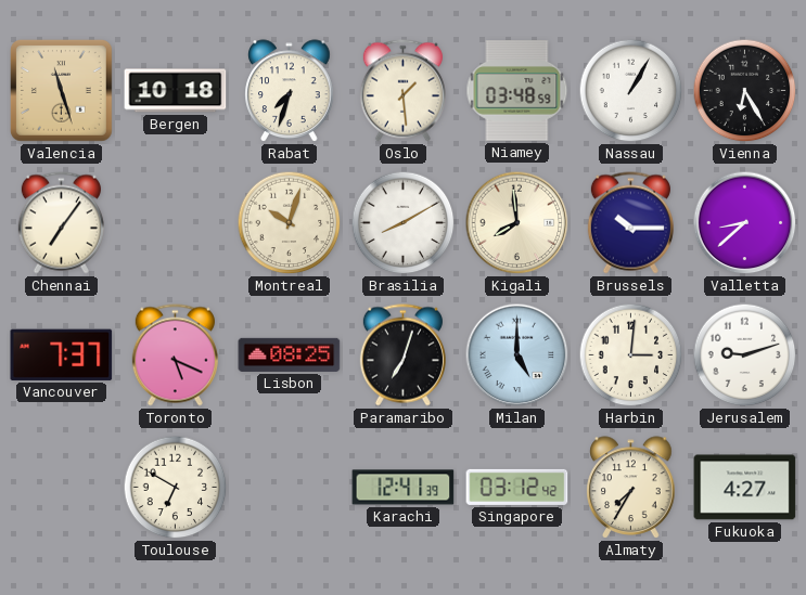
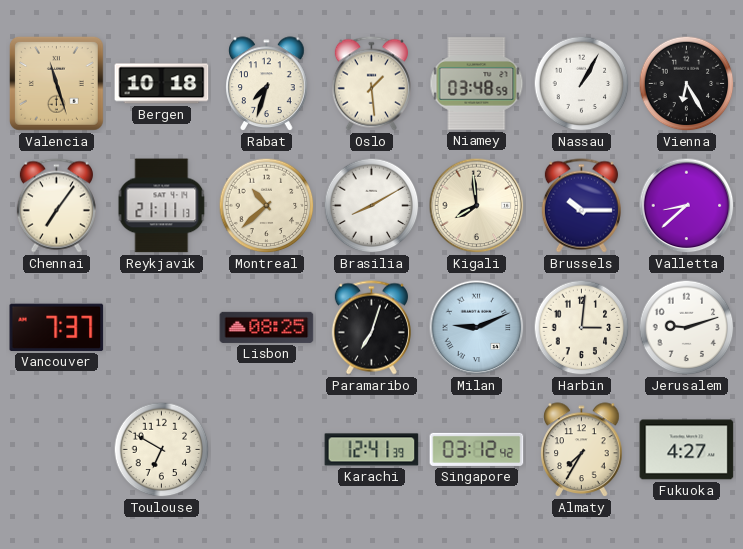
Reykjavik: none -> 21:11 (162, 206)
Montreal: 10:03 -> 10:38 (267, 206)
Toronto: 5:19 -> none (175, 355)
Milan: 5:00 -> 9:11 (477, 328)
